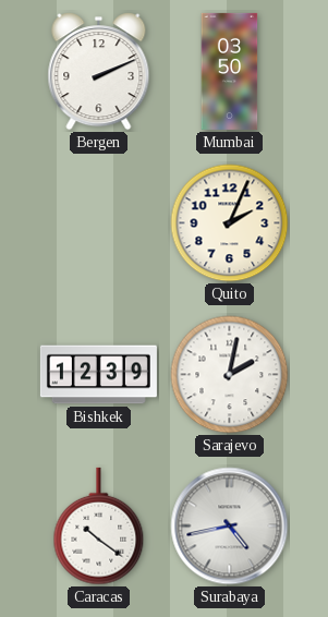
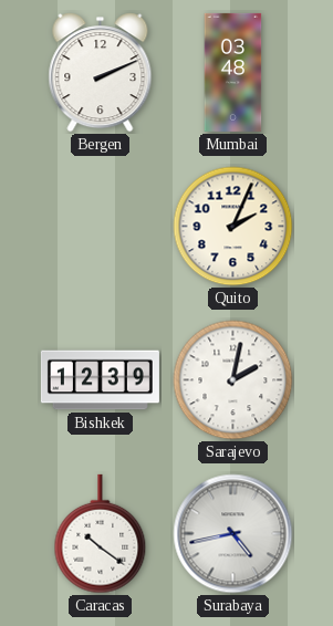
Mumbai: 03:50 -> 03:48 (233, 72)
